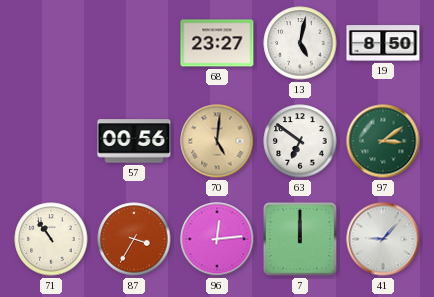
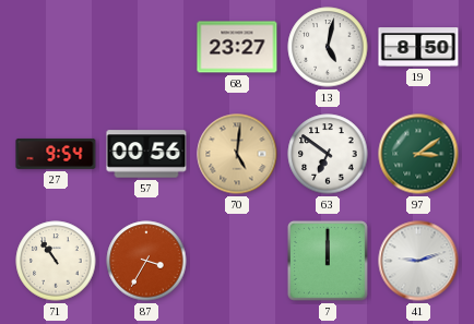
27: none -> 9:54 (56, 154)
96: 12:14 -> none (217, 239)
41: 9:07 -> 9:12 (418, 261)
